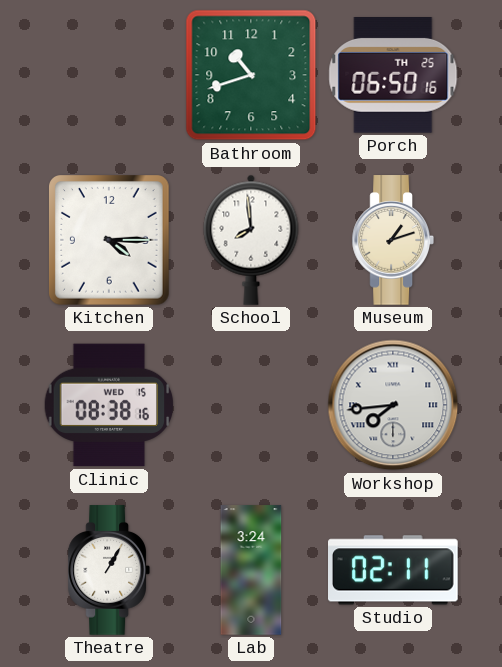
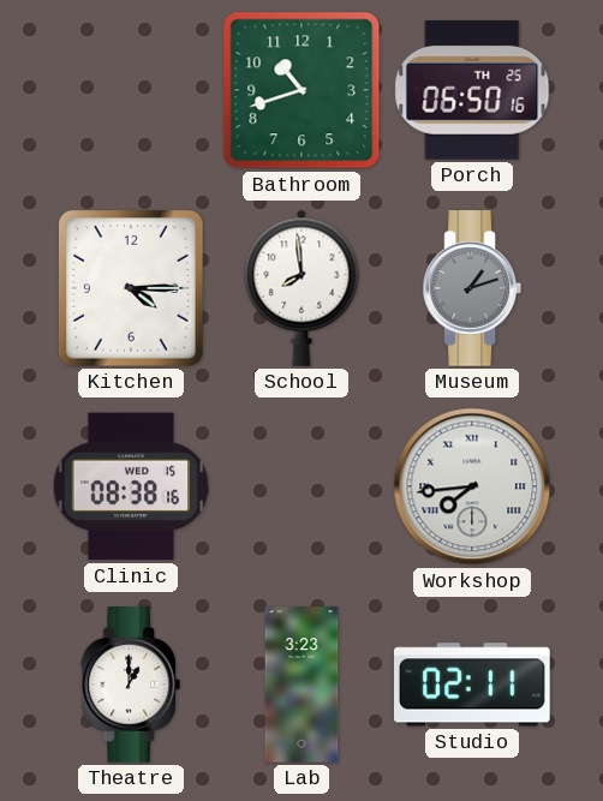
Museum dial: cream -> grey (471, 288)
Theatre: 1:05 -> 1:00 (130, 685)
Lab: 3:24 -> 3:23 (301, 685)
